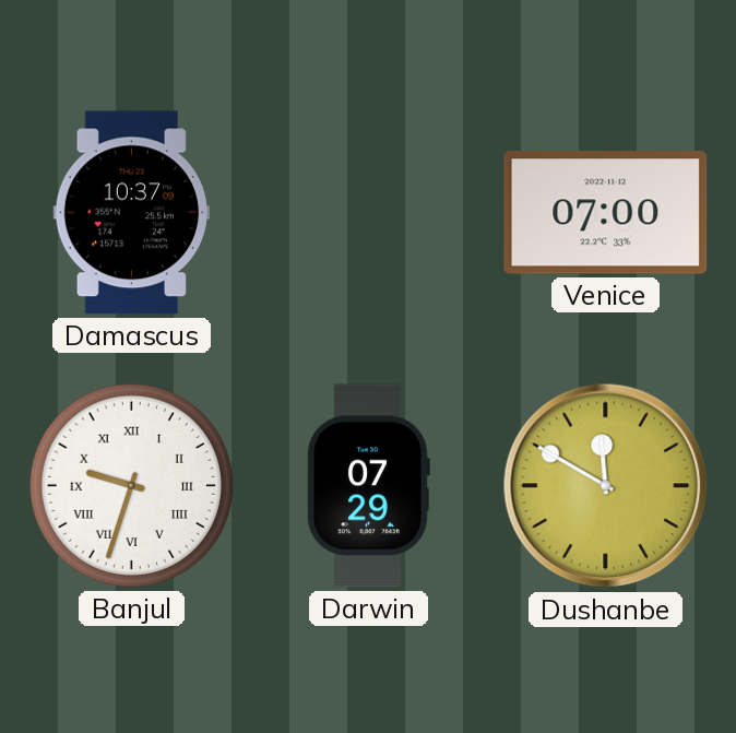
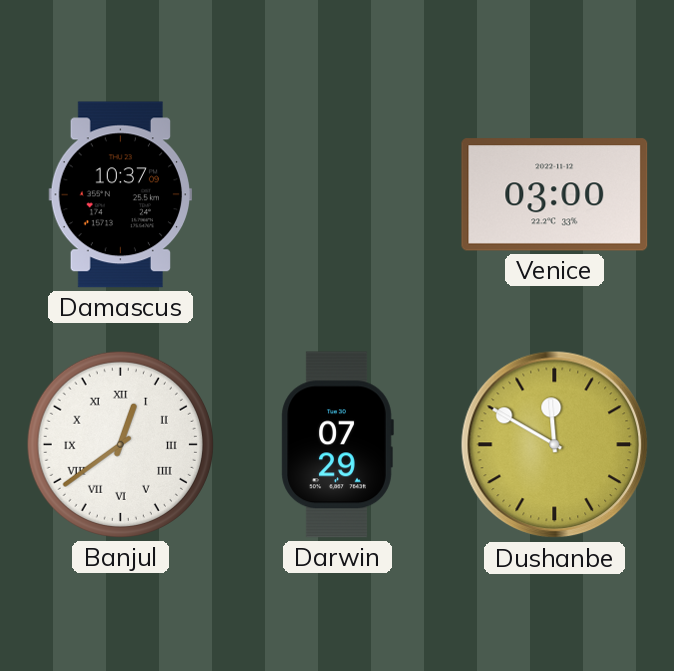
Venice: 07:00 -> 03:00 (555, 195)
Banjul: 9:33 -> 12:39 (120, 444)
